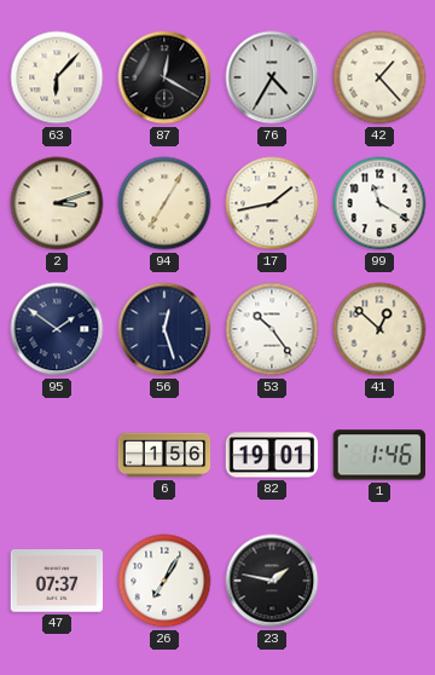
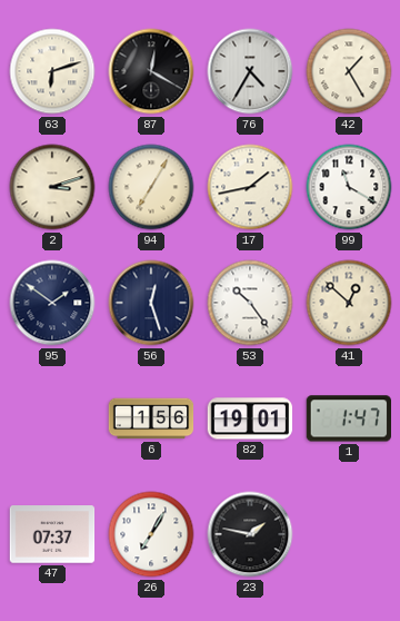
63: 6:07 -> 6:12 (52, 71)
42: 1:23 -> 1:25 (349, 71)
1: 1:46 -> 1:47 (348, 418)
